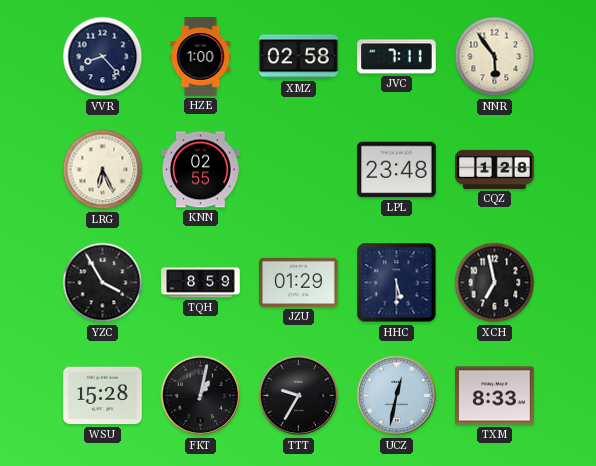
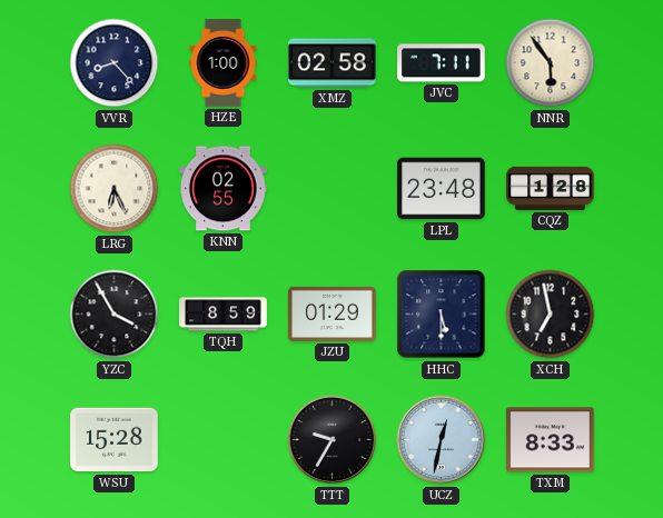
FKT: 1:02 -> none (201, 396)
